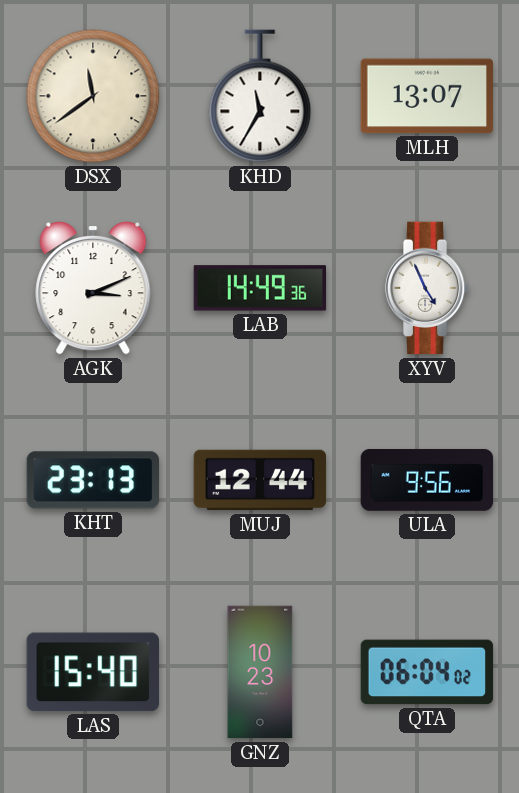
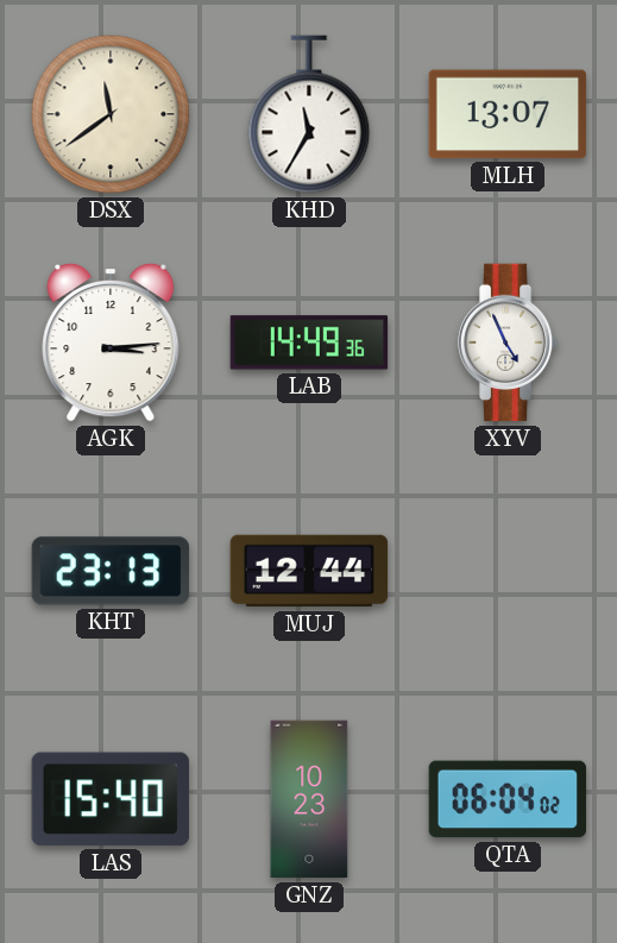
AGK: 3:11 -> 3:14 (111, 342)
ULA: 9:56 -> none (427, 480)
